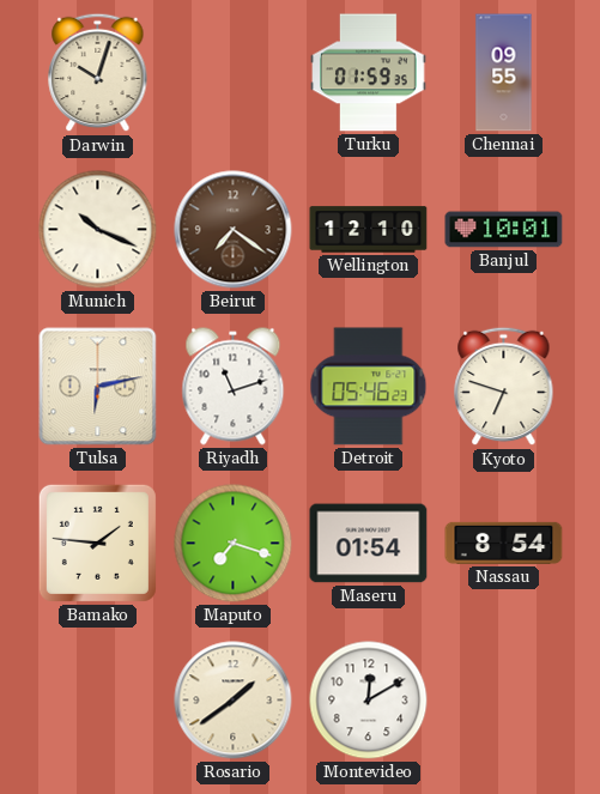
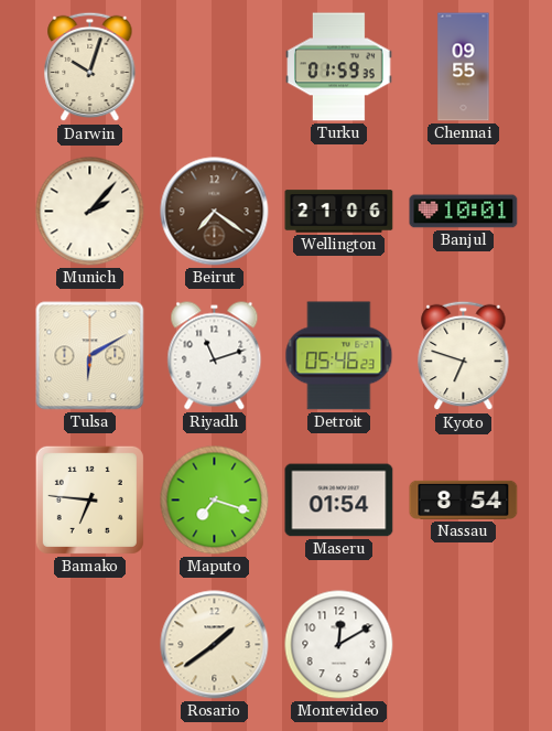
Munich: 10:19 -> 2:07 (90, 212)
Wellington: 12:10 -> 21:06 (339, 212)
Tulsa: 6:13 -> 6:10 (90, 356)
Bamako: 1:46 -> 6:46 (89, 499)
